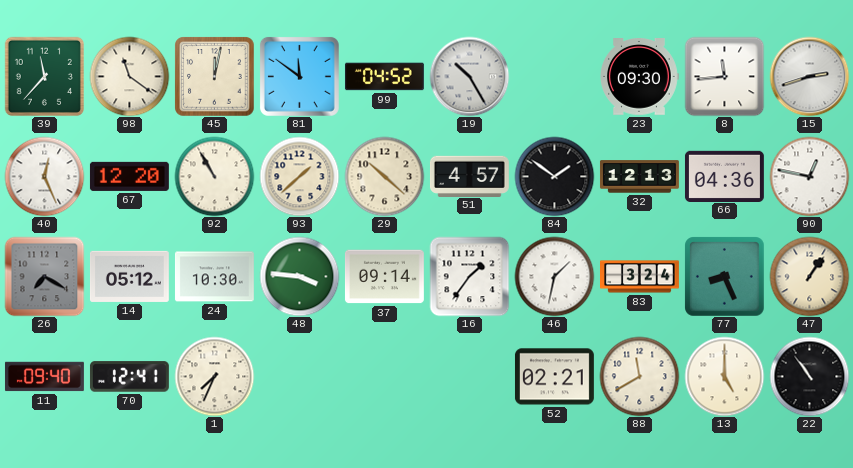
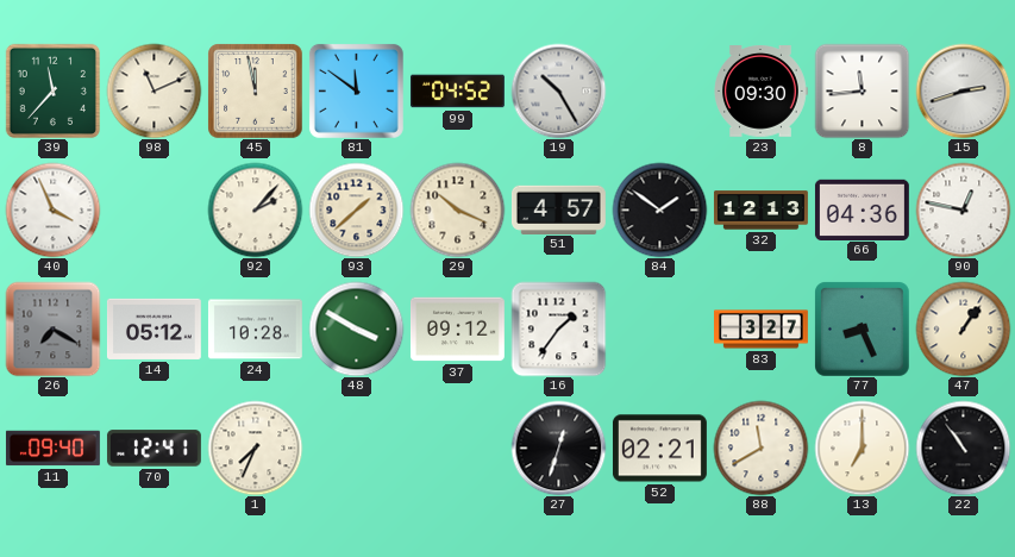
98: 11:21 -> 11:11 (153, 90)
45: 12:02 -> 11:58 (255, 90)
40: 12:26 -> 3:56 (52, 209)
67: 12:20 -> none (129, 176)
92: 10:55 -> 2:07 (255, 209)
29: 10:22 -> 10:19 (457, 209)
24: 10:30 -> 10:28 (255, 330)
48: 3:46 -> 3:50 (356, 328)
37: 09:14 -> 09:12 (457, 330)
46: 1:32 -> none (554, 276)
83: 3:24 -> 3:27 (762, 330)
27: none -> 12:33 (558, 448)
13: 5:00 -> 7:00 (862, 448)
